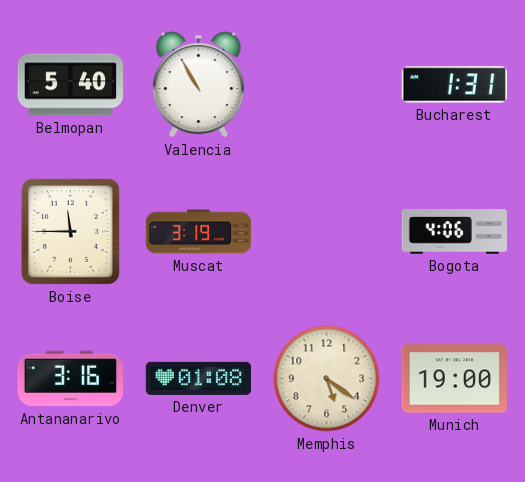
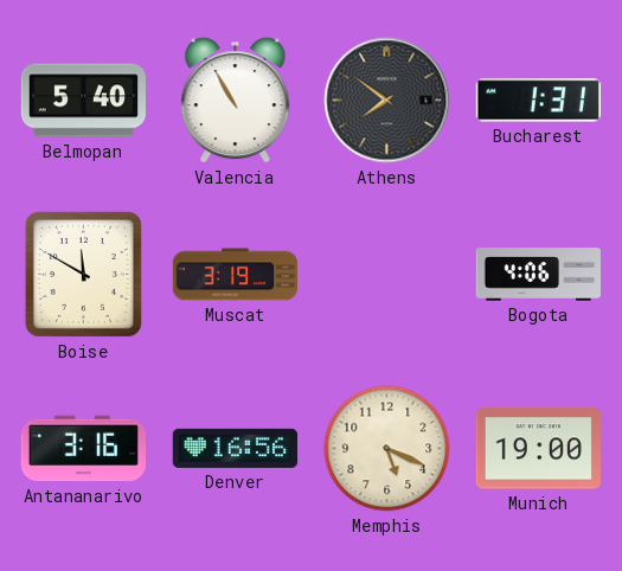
Athens: none -> 7:51 (387, 101)
Boise: 11:45 -> 11:50 (83, 274)
Denver: 01:08 -> 16:56 (235, 448)
Memphis: 5:21 -> 5:19 (387, 449)
